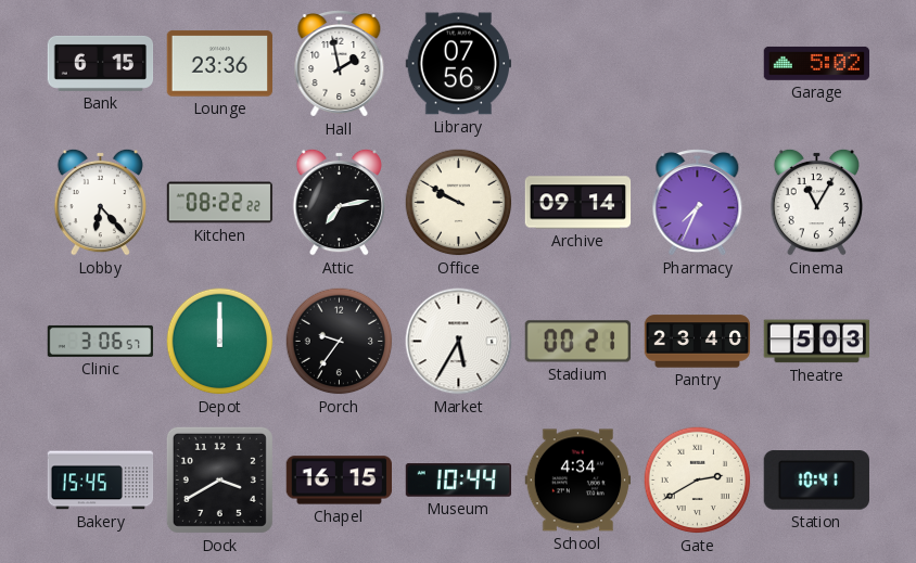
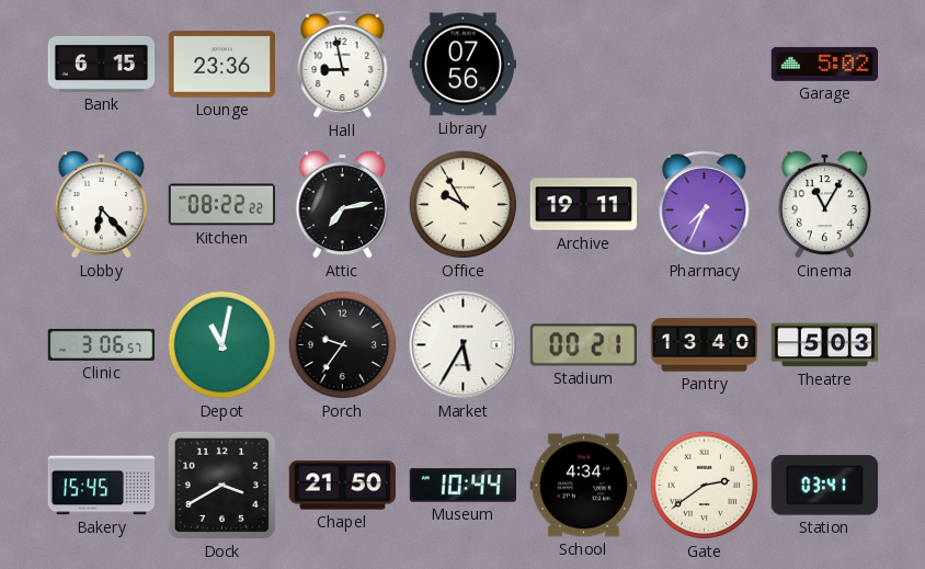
Hall: 1:58 -> 8:58 (343, 65)
Office: 9:50 -> 9:55 (464, 205)
Archive: 09:14 -> 19:11 (584, 205)
Depot: 12:00 -> 11:02 (222, 345)
Pantry: 23:40 -> 13:40 (705, 345)
Chapel: 16:15 -> 21:50 (342, 486)
Gate: 2:40 -> 2:39 (705, 486)
Station: 10:41 -> 03:41 (824, 486)
